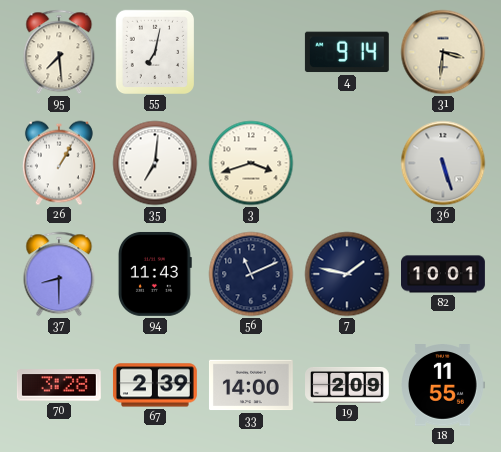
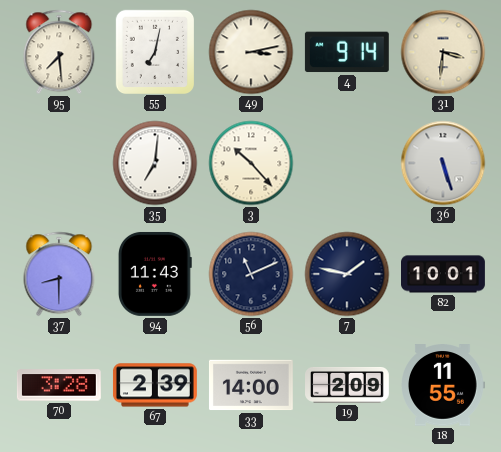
49: none -> 3:13 (251, 52)
26: 1:05 -> none (59, 163)
3: 3:42 -> 10:23 (251, 163)
